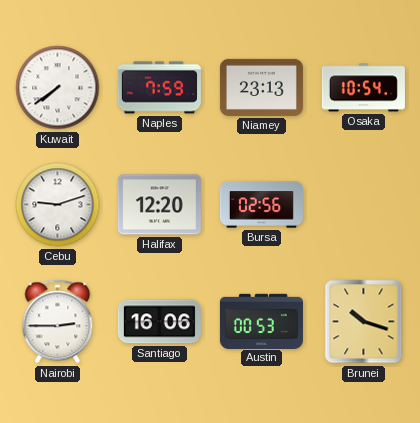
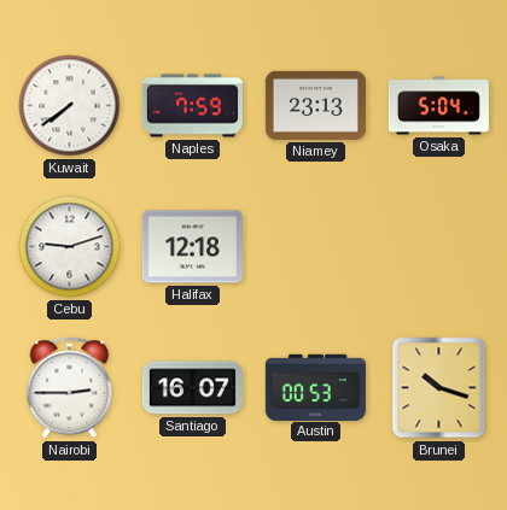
Osaka: 10:54 -> 5:04 (438, 106)
Halifax: 12:20 -> 12:18 (192, 247)
Bursa: 02:56 -> none (261, 205)
Santiago: 16:06 -> 16:07 (192, 388)
